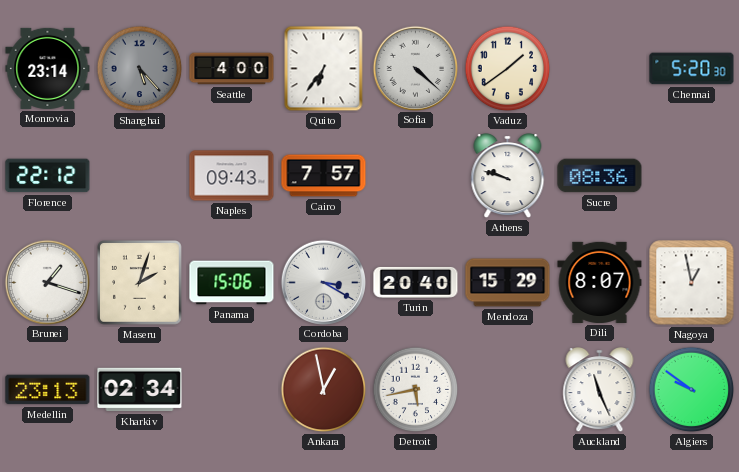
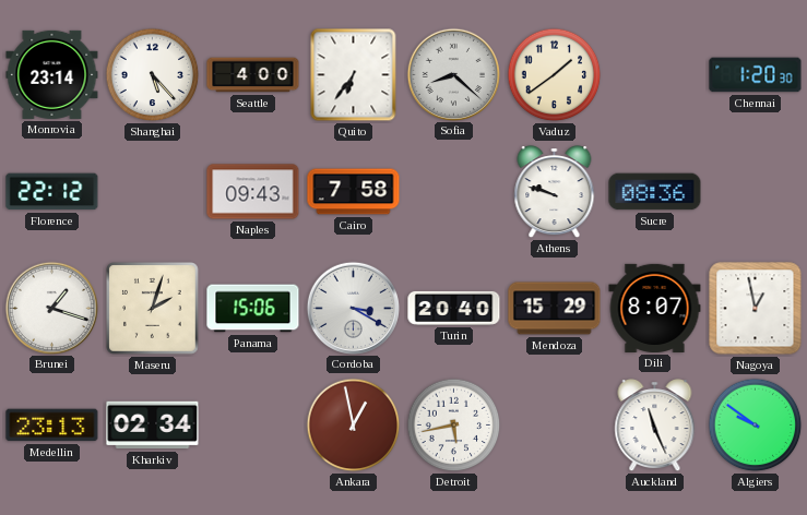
Shanghai dial: grey -> white (153, 75)
Sofia: 4:22 -> 8:22 (453, 74)
Chennai: 5:20 -> 1:20 (756, 75)
Cairo: 7:57 -> 7:58 (354, 192)
